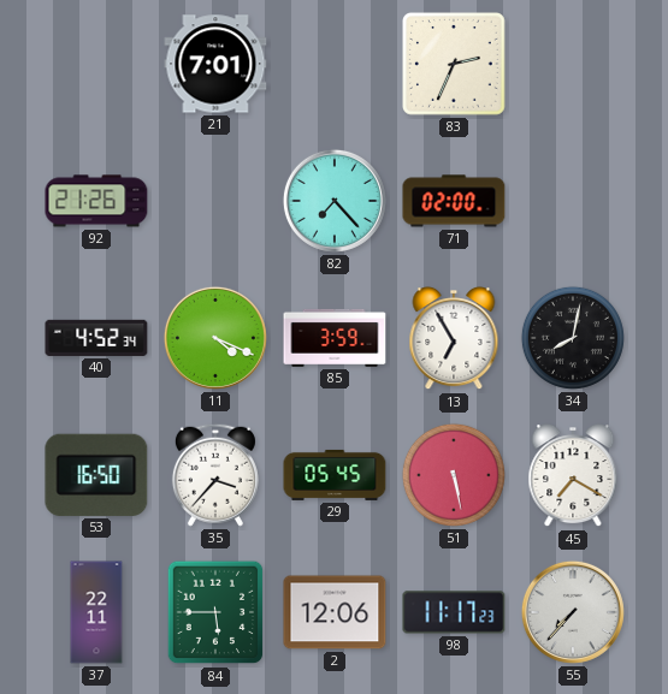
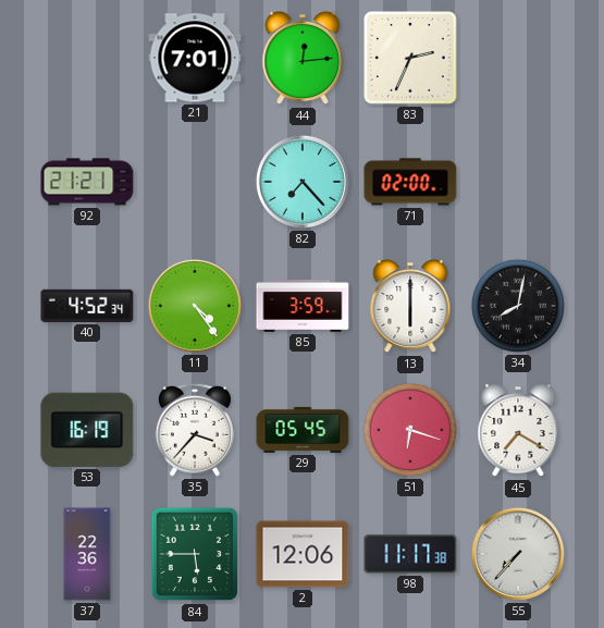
44: none -> 12:14 (303, 59)
92: 21:26 -> 21:21 (87, 182)
11: 4:19 -> 4:24 (195, 306)
13: 6:55 -> 6:00 (410, 307)
53: 16:50 -> 16:19 (87, 430)
51: 5:28 -> 6:18 (410, 430)
37: 22:11 -> 22:36 (87, 554)
98: 11:17:23 -> 11:17:38 (410, 554)
